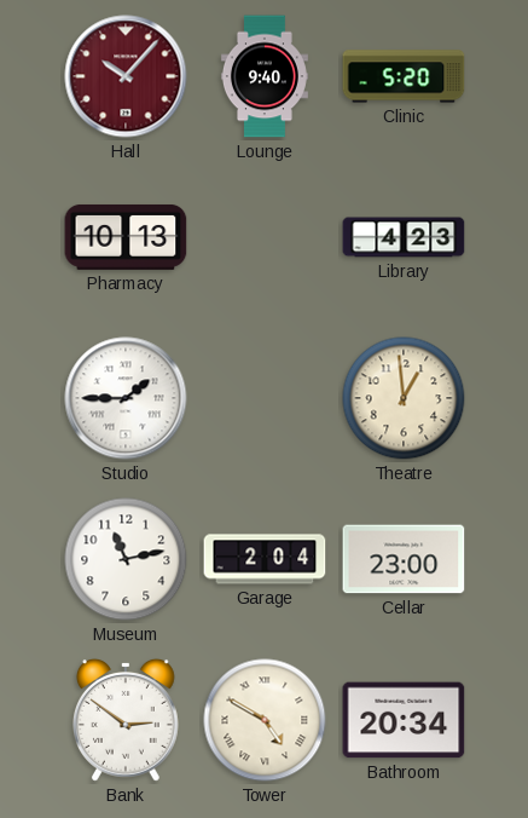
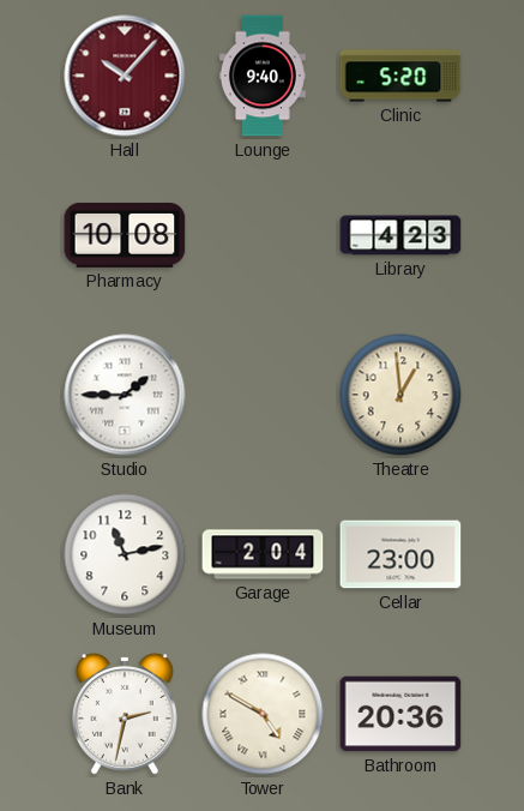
Pharmacy: 10:13 -> 10:08 (125, 235)
Bank: 2:51 -> 2:32 (125, 714)
Bathroom: 20:34 -> 20:36 (400, 714)
